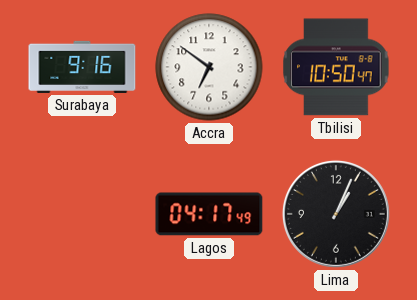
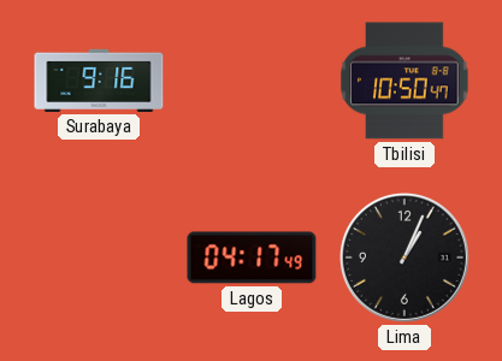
Accra: 6:51 -> none (209, 67)
